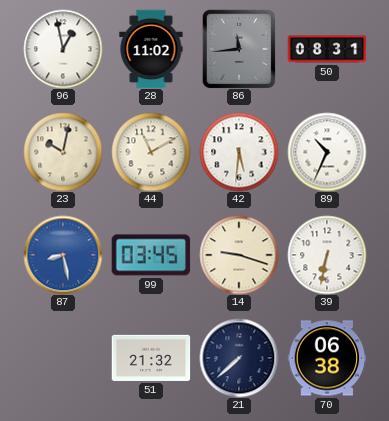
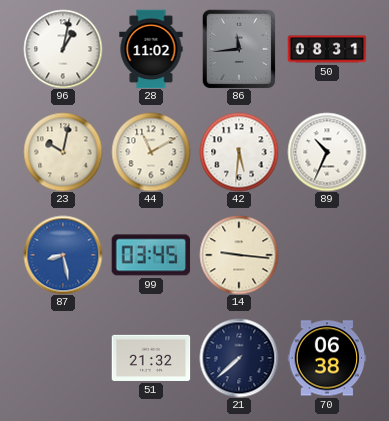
96: 12:58 -> 1:02 (63, 49)
14: 9:18 -> 9:16 (239, 255)
39: 6:32 -> none (327, 255)
